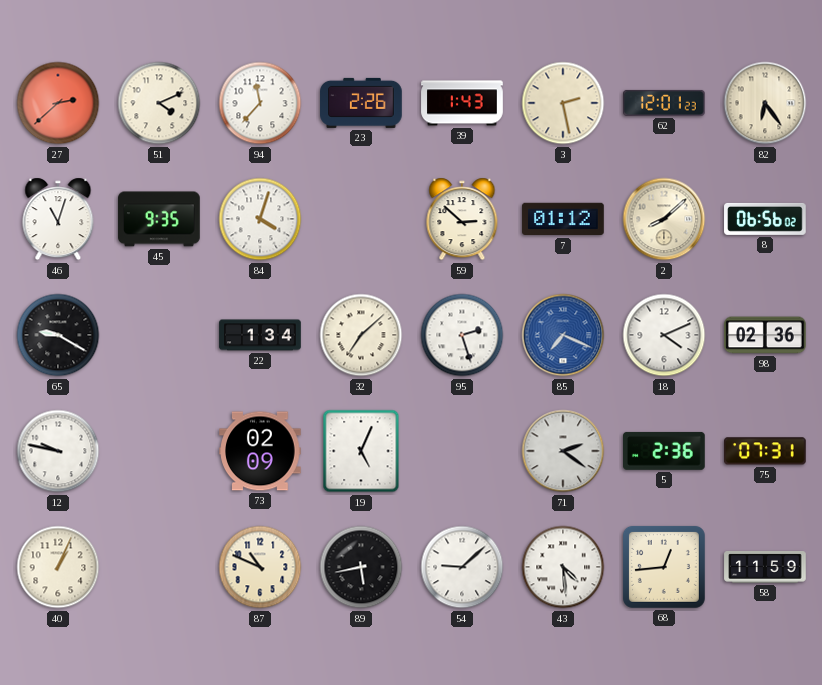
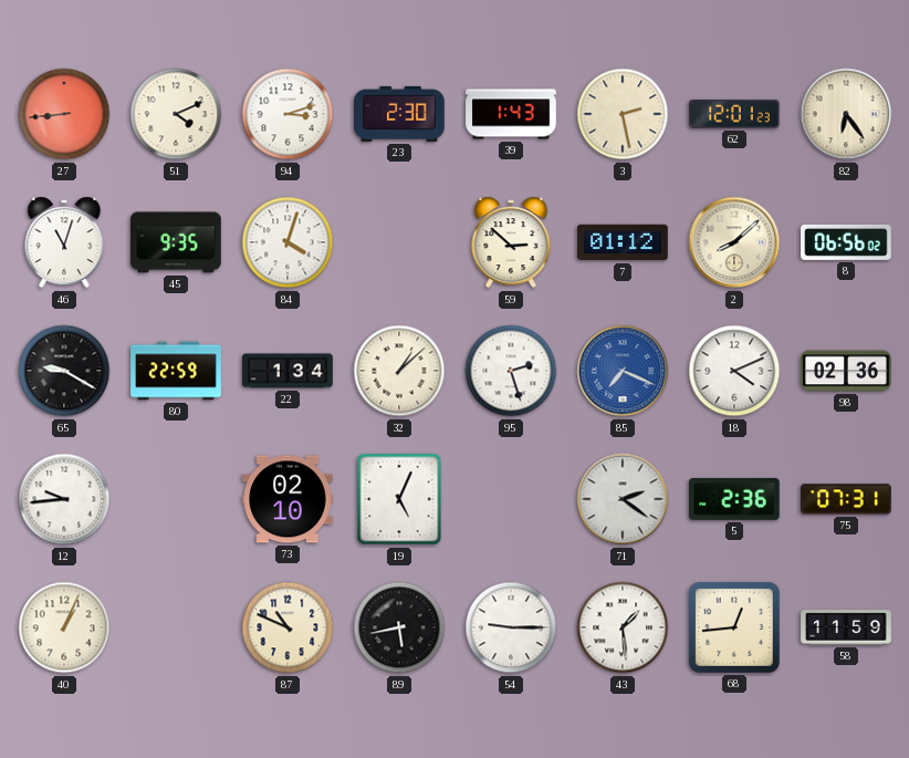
27: 2:38 -> 8:44 (64, 114)
94: 11:37 -> 3:12 (288, 114)
23: 2:26 -> 2:30 (399, 114)
80: none -> 22:59 (176, 371)
32: 7:08 -> 1:08 (399, 371)
12: 9:47 -> 9:44 (64, 499)
73: 02:09 -> 02:10 (288, 499)
54: 9:08 -> 9:15 (511, 627)
43: 4:29 -> 1:29 (623, 627)
